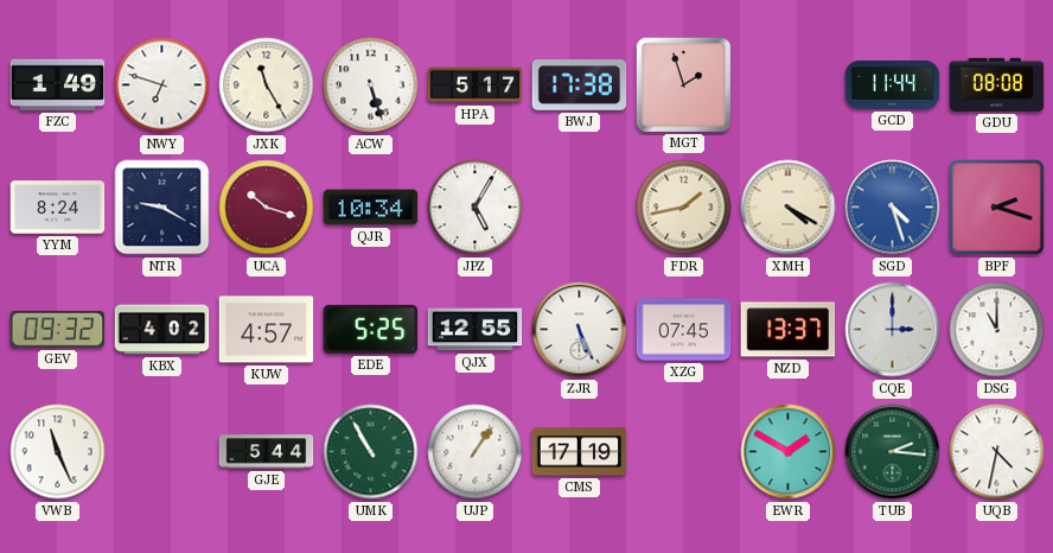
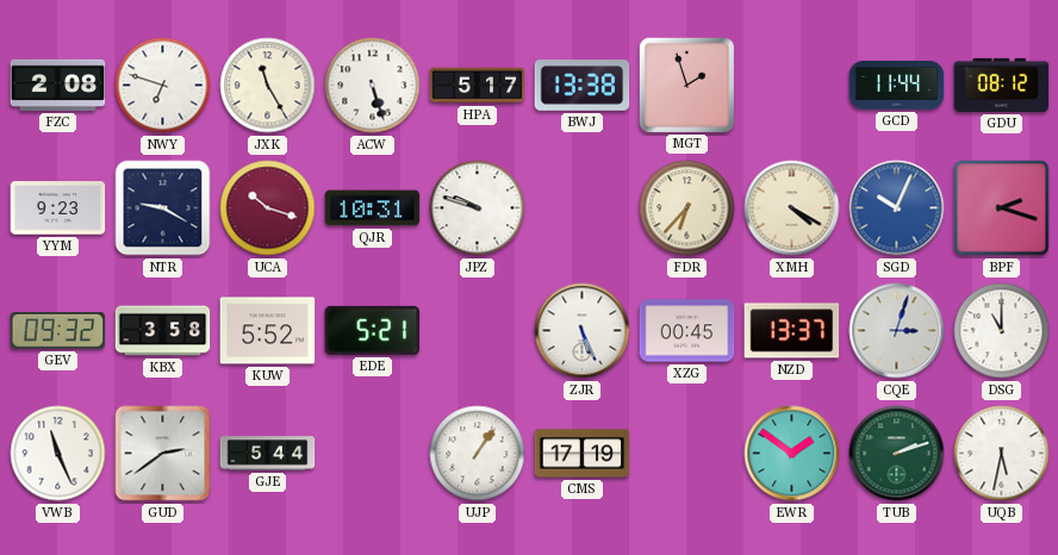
FZC: 1:49 -> 2:08 (58, 85)
BWJ: 17:38 -> 13:38 (583, 86)
GDU: 08:08 -> 08:12 (1002, 85)
YYM: 8:24 -> 9:23 (58, 208)
QJR: 10:34 -> 10:31 (373, 208)
JPZ: 5:05 -> 9:48 (478, 208)
FDR: 1:43 -> 6:37 (687, 208)
SGD: 4:27 -> 10:04 (897, 208)
KBX: 4:02 -> 3:58 (163, 331)
KUW: 4:57 -> 5:52 (268, 331)
EDE: 5:25 -> 5:21 (373, 330)
QJX: 12:55 -> none (476, 330)
XZG: 07:45 -> 00:45 (687, 331)
CQE: 3:00 -> 3:03 (897, 331)
GUD: none -> 2:39 (163, 454)
UMK: 10:55 -> none (371, 452)
EWR: 1:50 -> 1:51 (792, 454)
TUB: 2:16 -> 2:12 (897, 454)
UQB: 4:32 -> 5:32 (1002, 454)
